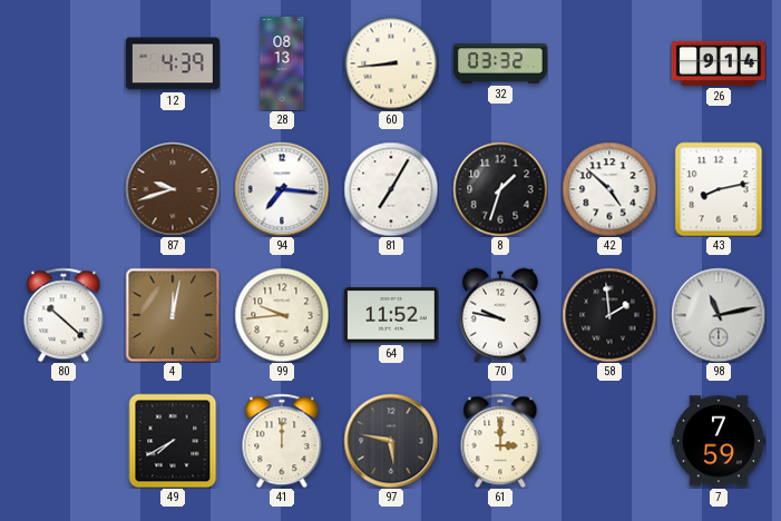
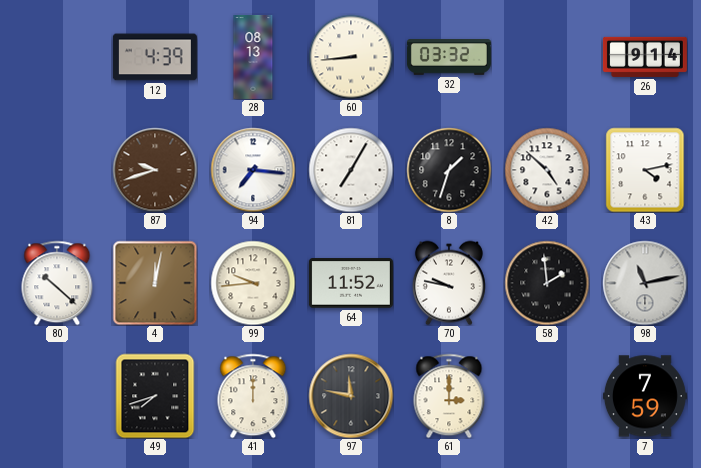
43: 8:13 -> 4:13 (645, 170)
49: 7:40 -> 7:42 (155, 396)
97: 5:47 -> 11:47 (351, 396)
